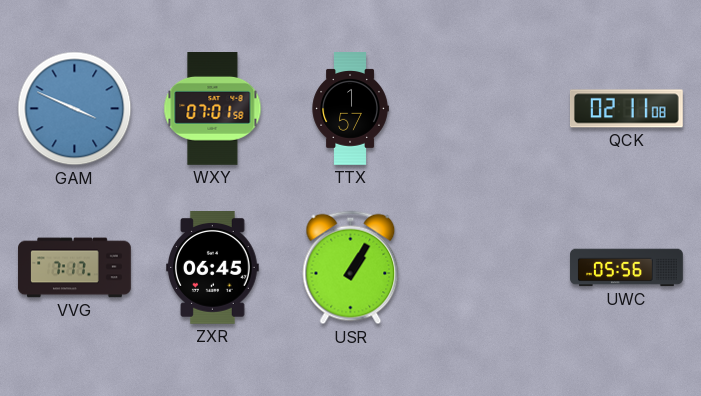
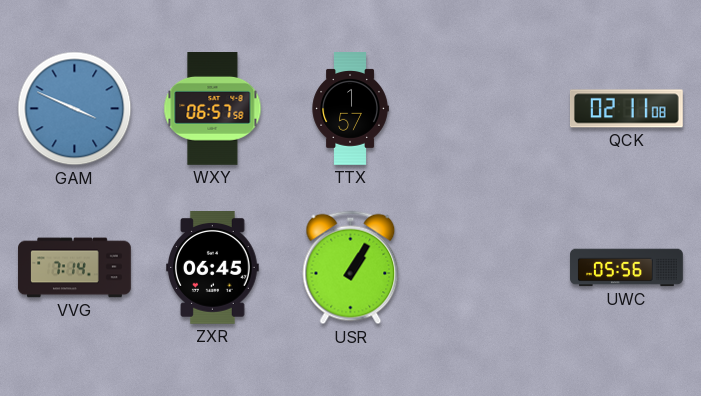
WXY: 07:01 -> 06:57 (213, 109)
VVG: 7:17 -> 7:14 (75, 268)
